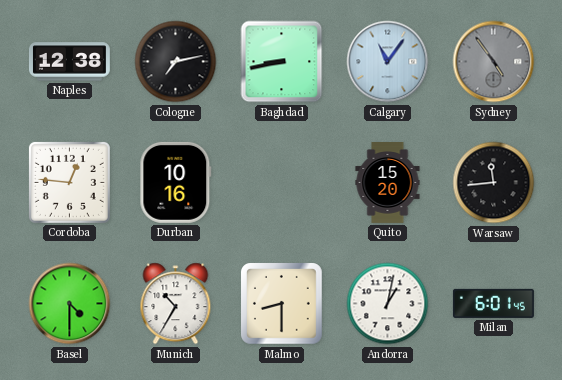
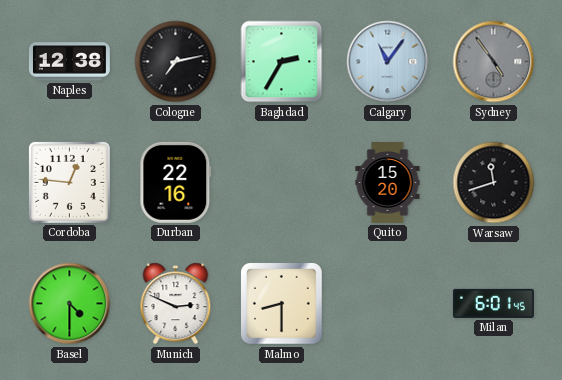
Baghdad: 8:43 -> 2:35 (282, 62)
Durban: 10:16 -> 22:16 (176, 182)
Warsaw: 11:44 -> 11:42 (494, 183)
Munich: 10:35 -> 2:49 (176, 304)
Andorra: 1:02 -> none (388, 304)
